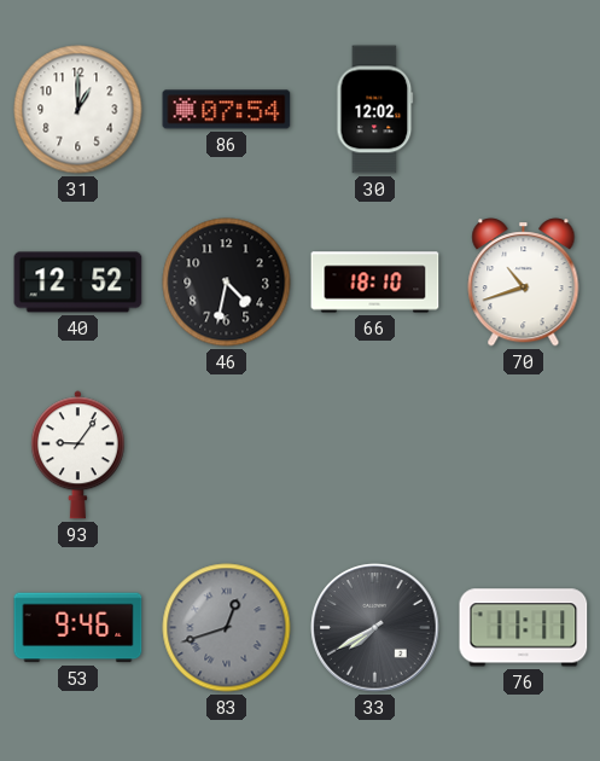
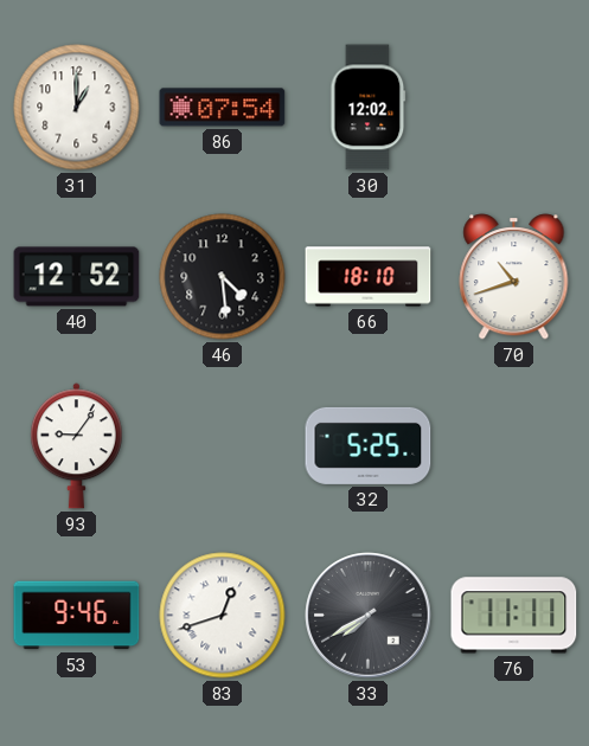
46: 4:32 -> 4:29 (223, 277)
32: none -> 5:25 (369, 445)
83 dial: grey -> white (223, 616)
